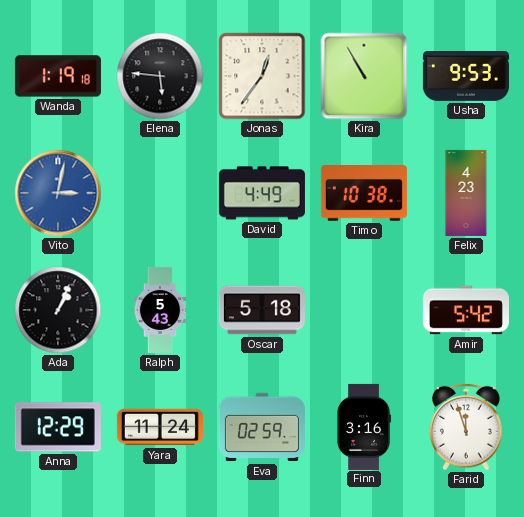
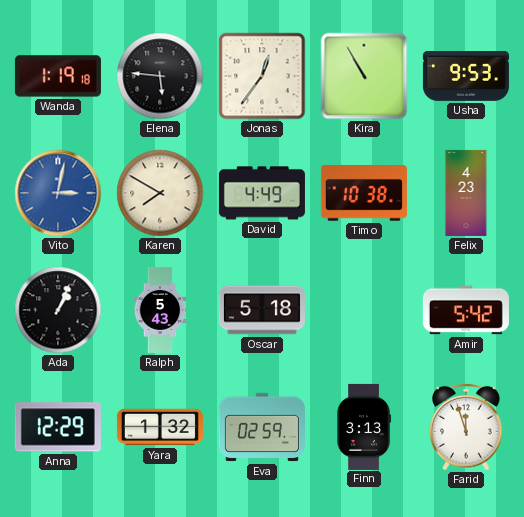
Karen: none -> 7:50 (160, 193)
Yara: 11:24 -> 1:32 (160, 427)
Finn: 3:16 -> 3:13 (364, 427)
